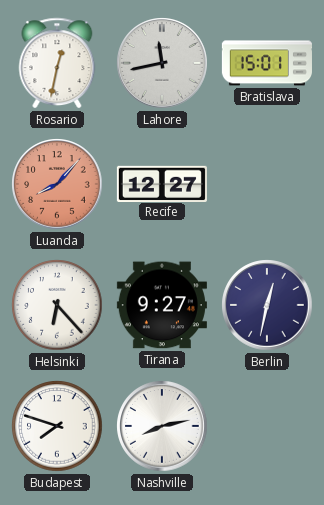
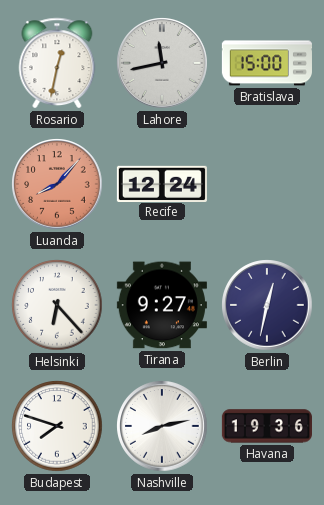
Bratislava: 15:01 -> 15:00 (267, 63)
Recife: 12:27 -> 12:24 (162, 183)
Havana: none -> 19:36 (267, 426)
